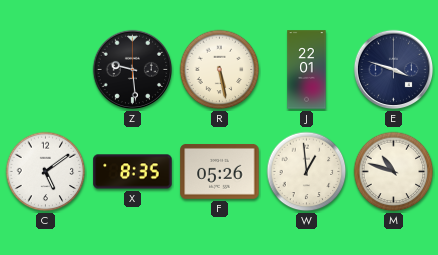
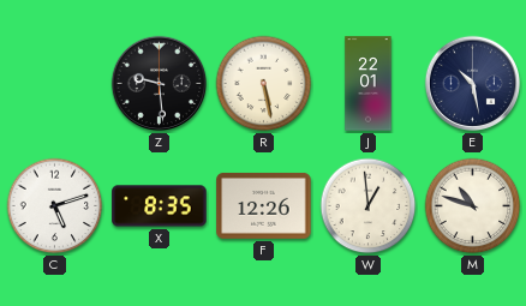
E: 3:48 -> 10:28 (473, 84)
C: 5:09 -> 5:12 (55, 206)
F: 05:26 -> 12:26 (264, 205)
